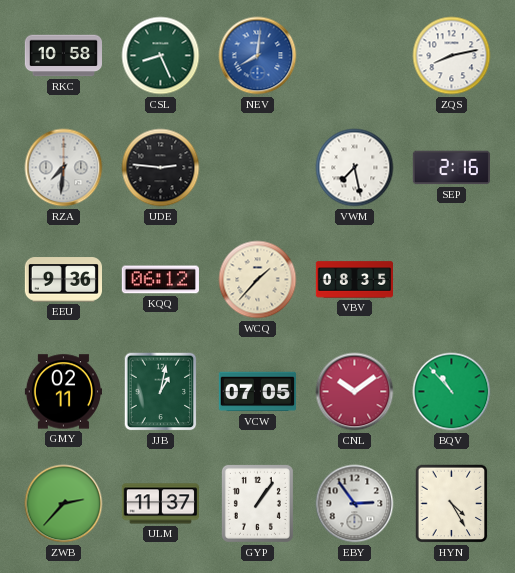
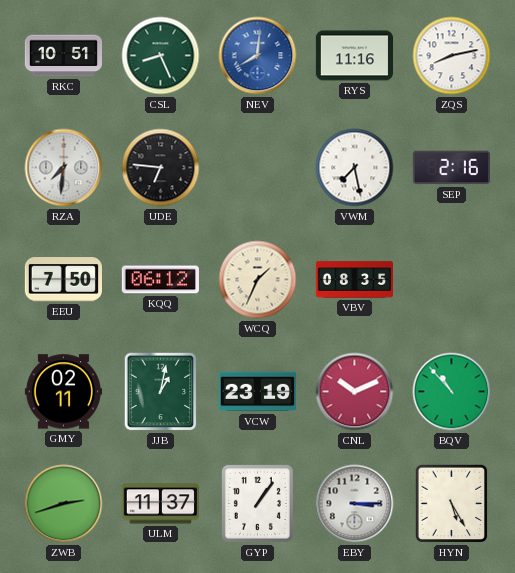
RKC: 10:58 -> 10:51 (63, 56)
RYS: none -> 11:16 (354, 56)
UDE: 2:46 -> 6:46 (161, 168)
EEU: 9:36 -> 7:50 (63, 280)
WCQ: 1:37 -> 1:34 (258, 280)
VCW: 07:05 -> 23:19 (257, 392)
CNL: 10:09 -> 10:11 (355, 392)
ZWB: 2:37 -> 2:42 (64, 504)
EBY: 2:54 -> 3:15 (355, 504)
HYN: 4:25 -> 5:25 (452, 504)
